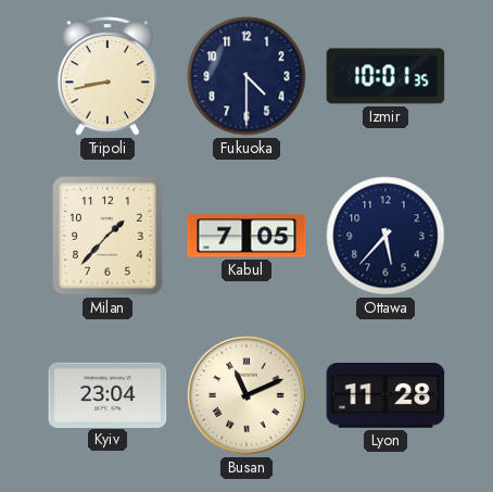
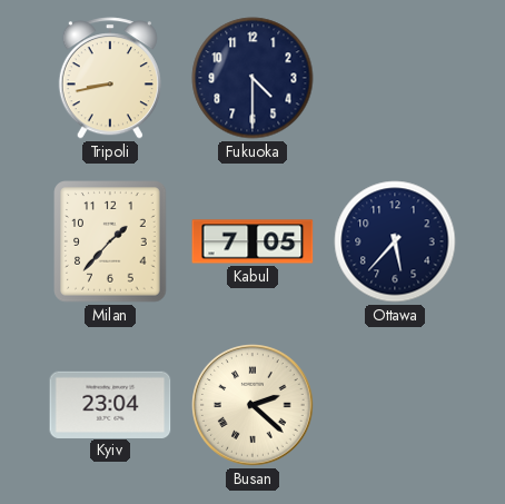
Izmir: 10:01 -> none (385, 76)
Busan: 11:11 -> 2:22 (254, 406)
Lyon: 11:28 -> none (385, 396)
